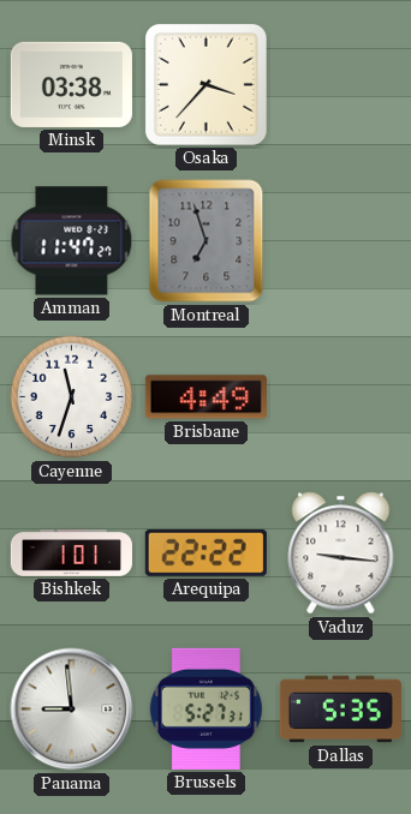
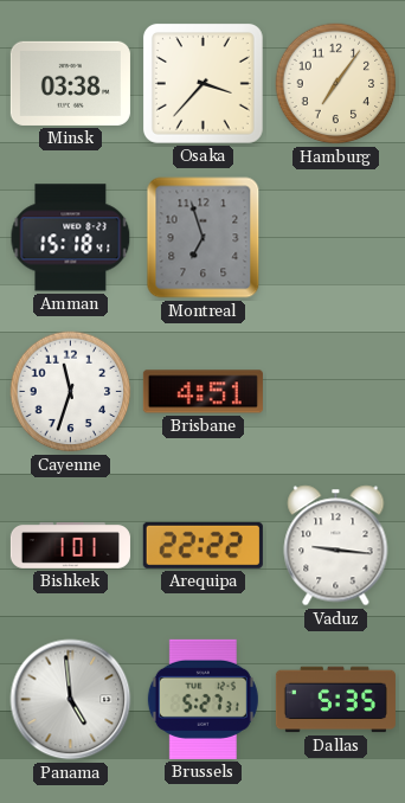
Hamburg: none -> 7:06 (336, 84)
Amman: 11:47 -> 15:18 (71, 238)
Brisbane: 4:49 -> 4:51 (202, 392)
Panama: 8:59 -> 4:59 (71, 700)
